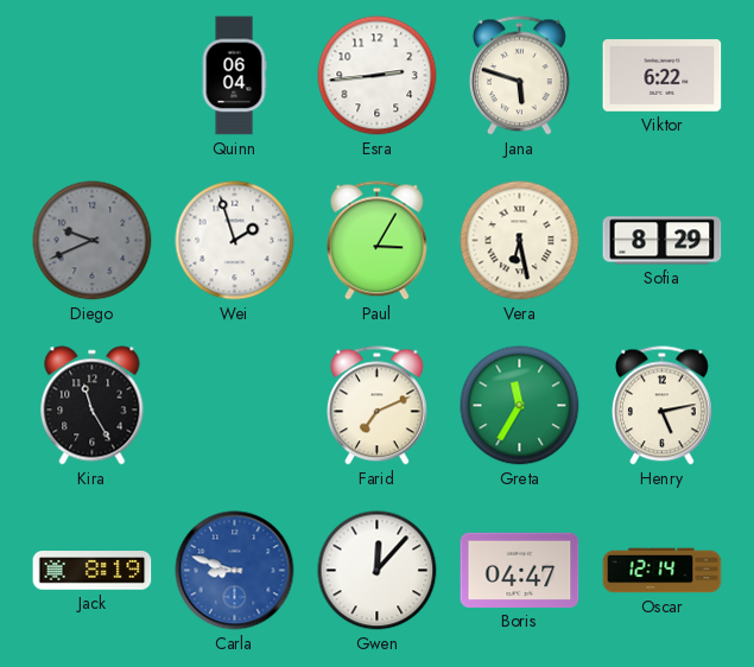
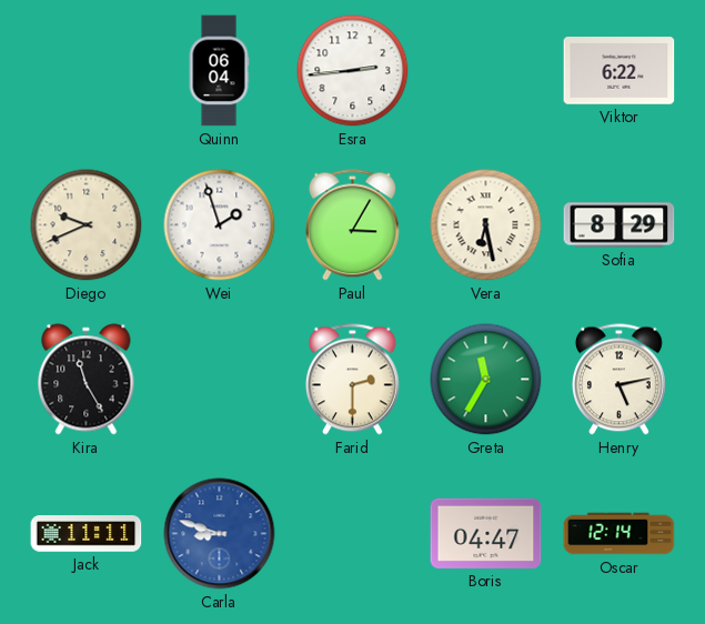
Jana: 5:48 -> none (519, 76)
Diego dial: grey -> cream (87, 225)
Farid: 7:11 -> 2:30 (352, 380)
Jack: 8:19 -> 11:11 (87, 534)
Gwen: 12:07 -> none (378, 571)
